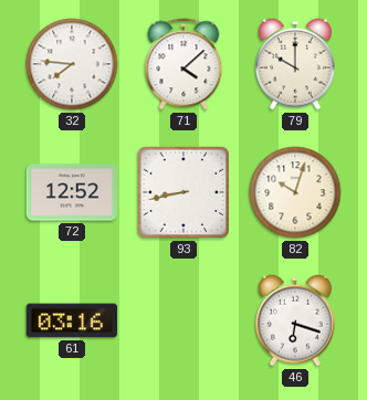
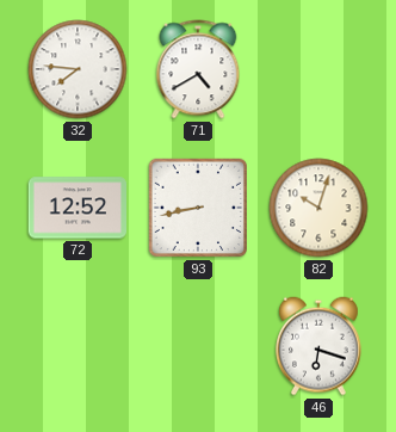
71: 4:08 -> 4:40 (198, 69)
79: 10:00 -> none (296, 64)
61: 03:16 -> none (72, 320)
